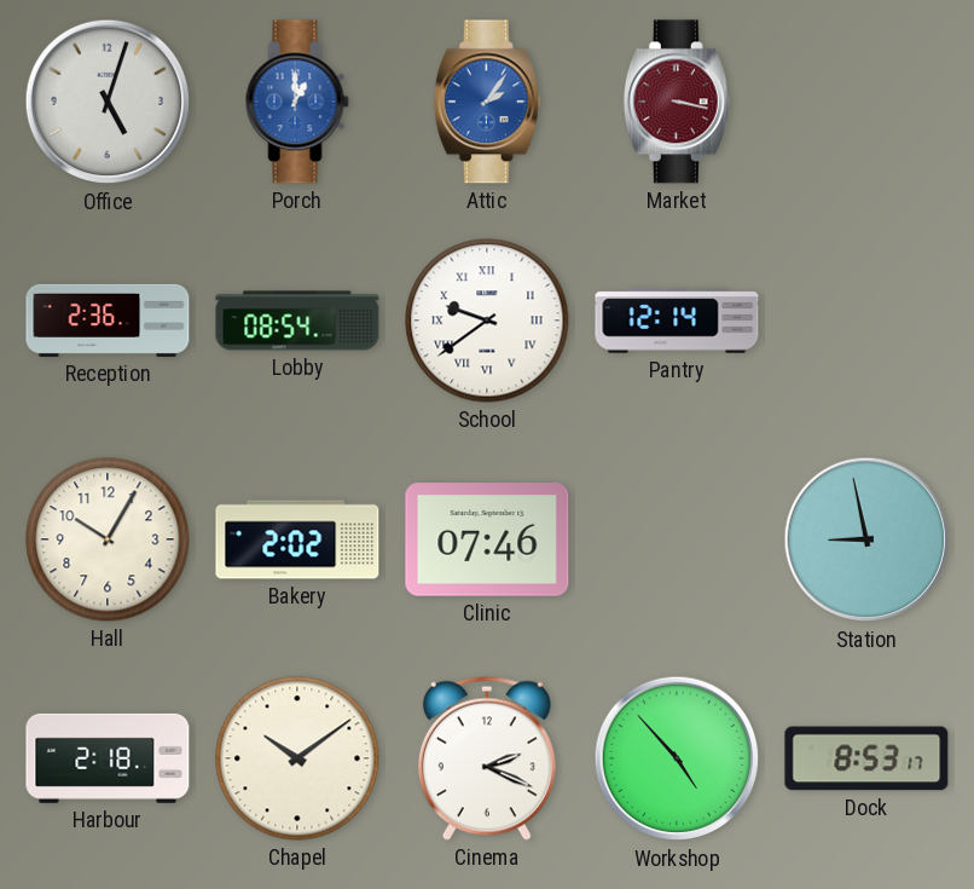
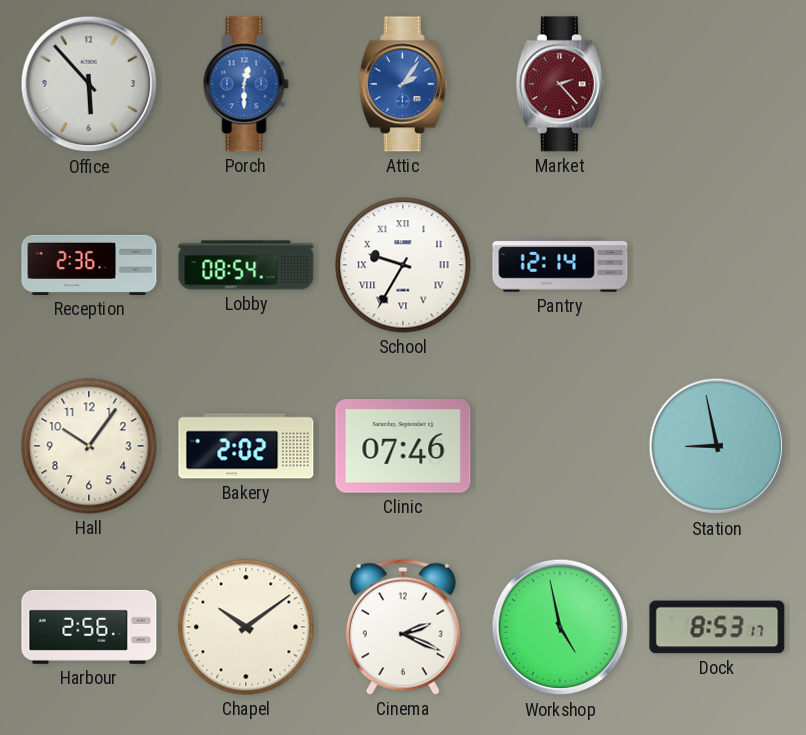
Office: 5:03 -> 5:53 (89, 84)
Porch: 1:00 -> 12:30 (246, 84)
Market: 3:17 -> 2:23 (560, 84)
School: 9:39 -> 9:35 (403, 265)
Hall: 10:05 -> 10:06 (89, 446)
Harbour: 2:18 -> 2:56 (89, 627)
Workshop: 4:53 -> 4:58 (560, 627)
